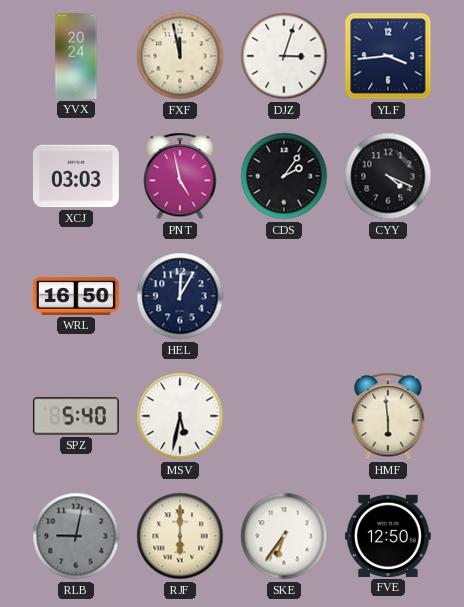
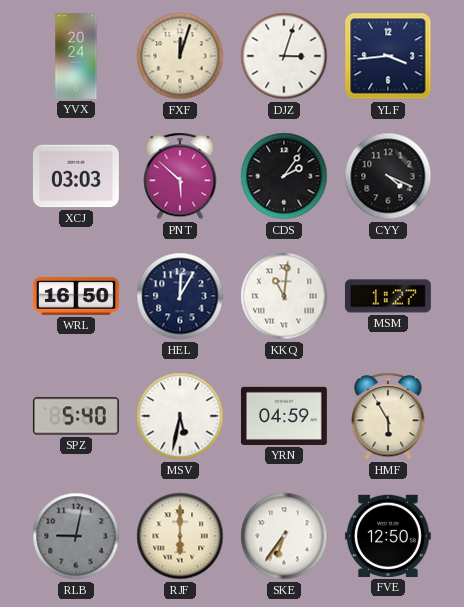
FXF: 11:58 -> 12:03 (180, 56)
PNT: 4:58 -> 5:52 (180, 176)
KKQ: none -> 11:01 (284, 296)
MSM: none -> 1:27 (388, 296)
YRN: none -> 04:59 (284, 416)
HMF: 5:59 -> 5:55 (388, 416)
